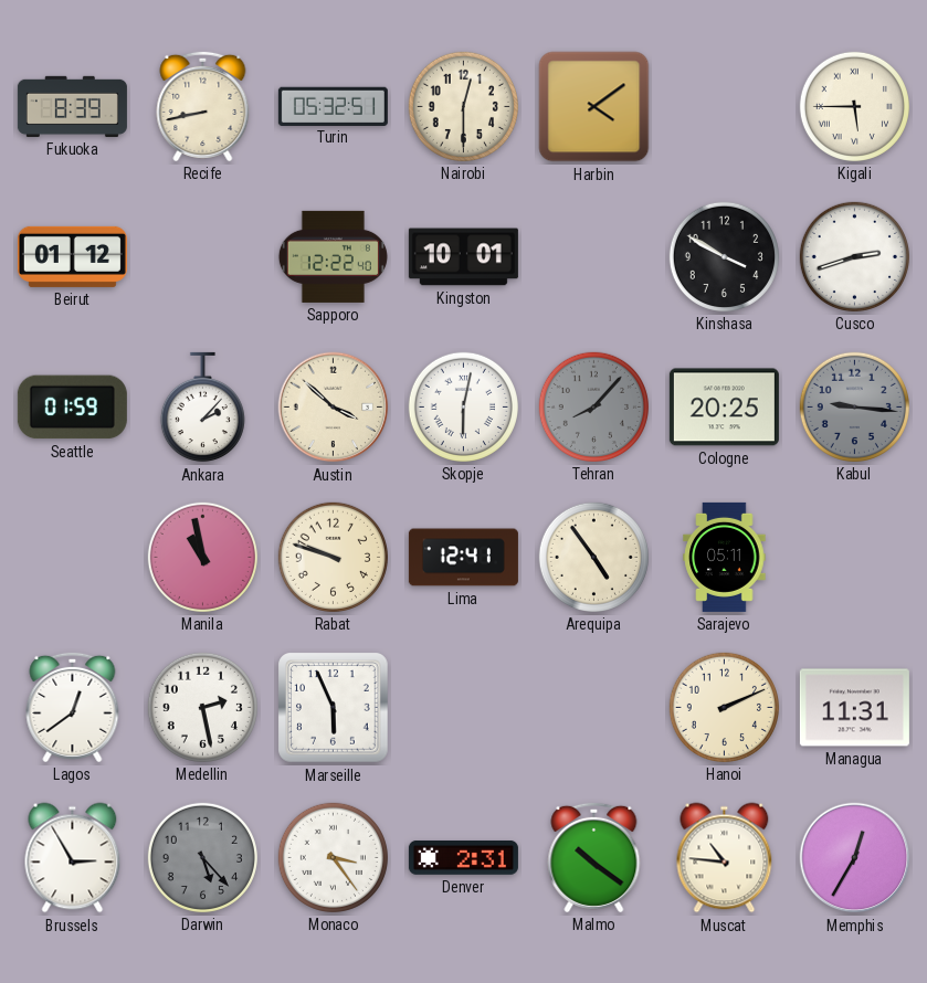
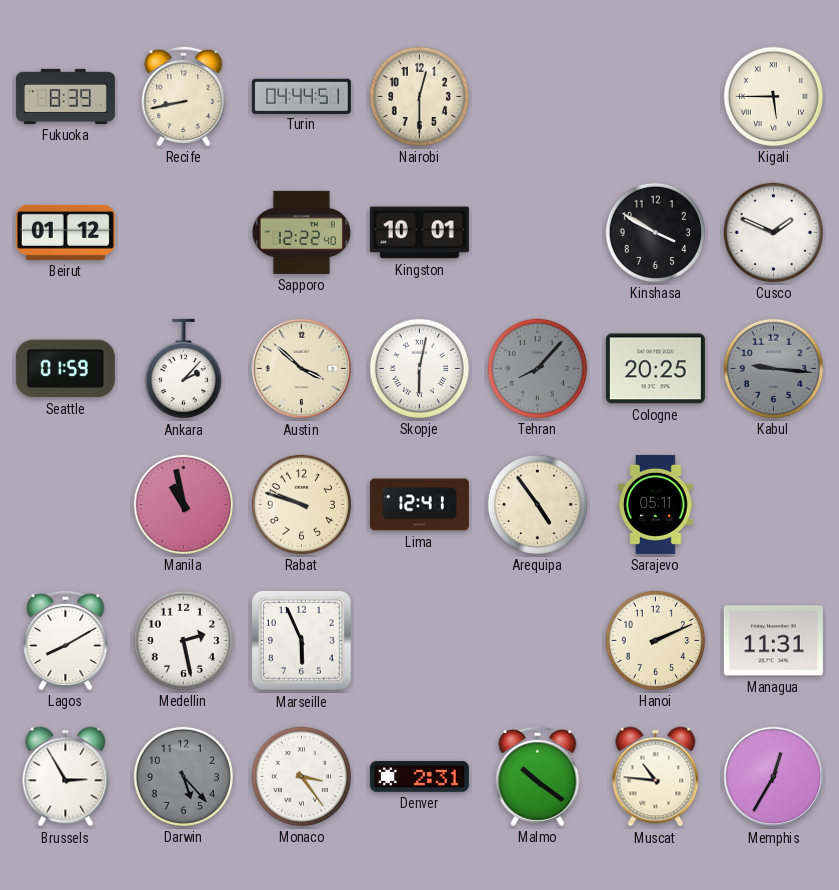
Turin: 05:32 -> 04:44 (301, 96)
Harbin: 4:09 -> none (594, 107)
Cusco: 2:42 -> 1:49 (773, 232)
Lagos: 12:39 -> 8:10 (66, 640)
